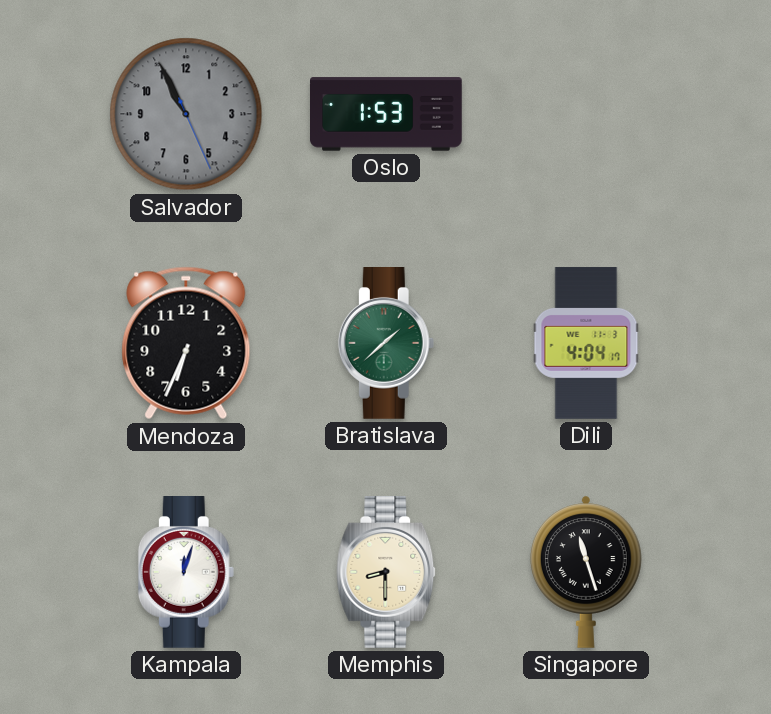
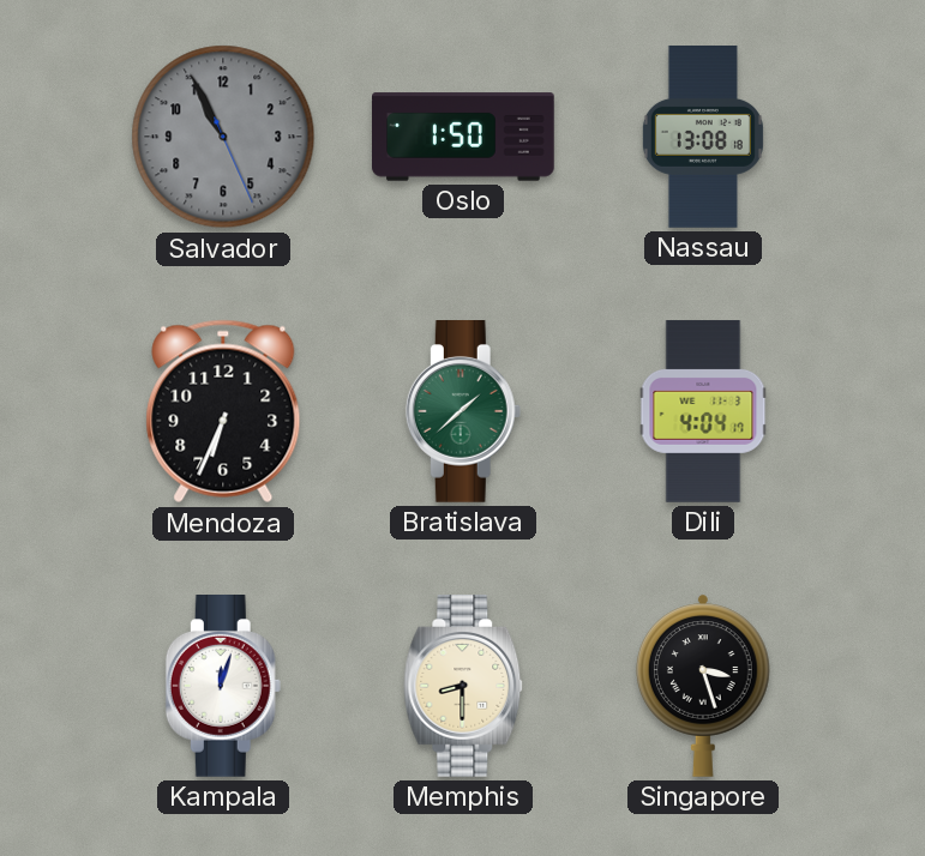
Oslo: 1:53 -> 1:50 (464, 137)
Nassau: none -> 13:08 (703, 138)
Singapore: 11:27 -> 3:27 (703, 686)
